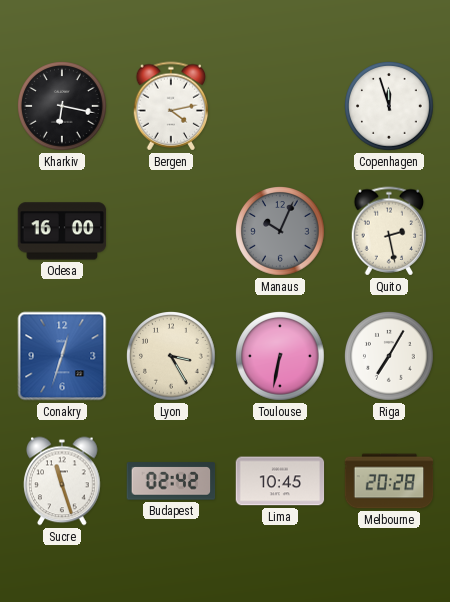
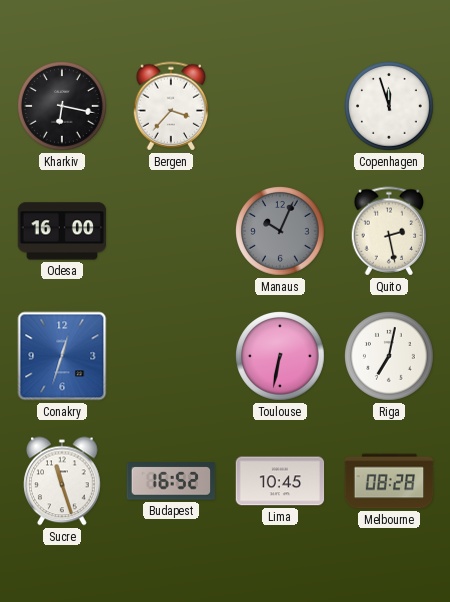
Bergen: 4:13 -> 3:37 (171, 106)
Lyon: 3:25 -> none (172, 357)
Riga: 7:05 -> 7:02 (390, 357)
Budapest: 02:42 -> 16:52 (171, 481)
Melbourne: 20:28 -> 08:28 (389, 481)
